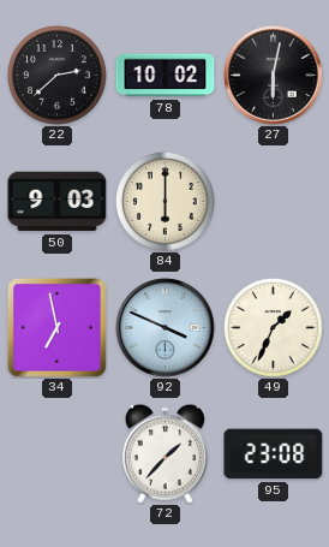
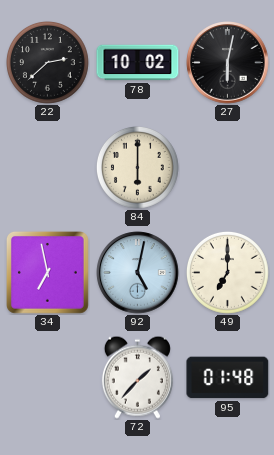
50: 9:03 -> none (58, 202)
92: 3:49 -> 5:02 (138, 273)
49: 1:34 -> 7:00 (227, 272)
95: 23:08 -> 01:48 (228, 378)
